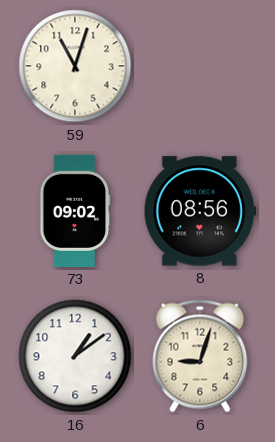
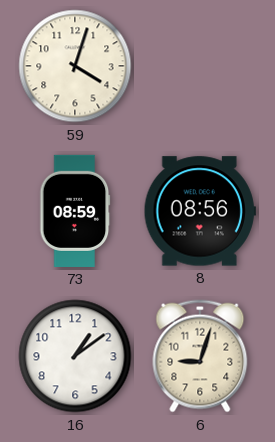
59: 11:03 -> 4:03 (75, 66)
73: 09:02 -> 08:59 (75, 211)
